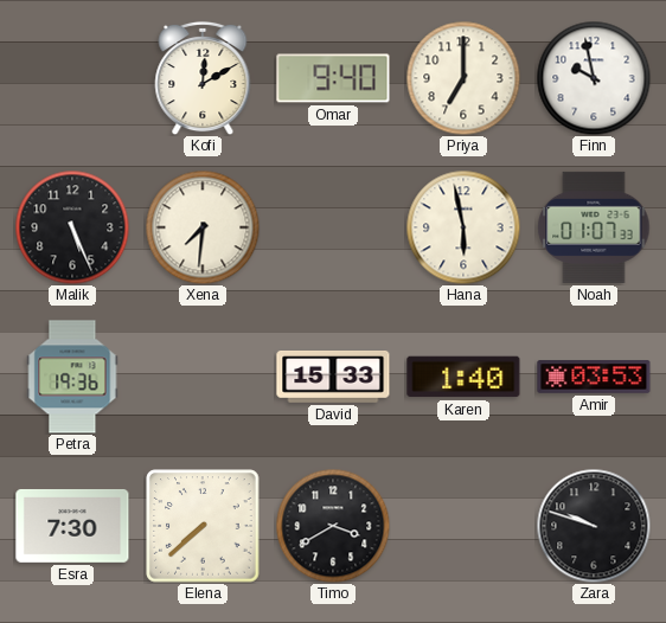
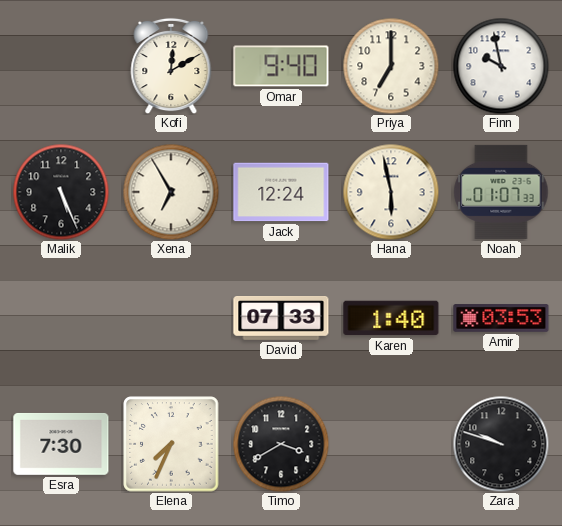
Xena: 7:31 -> 6:55 (171, 192)
Jack: none -> 12:24 (281, 192)
Petra: 19:36 -> none (72, 377)
David: 15:33 -> 07:33 (281, 319)
Elena: 7:38 -> 7:34 (171, 444)
